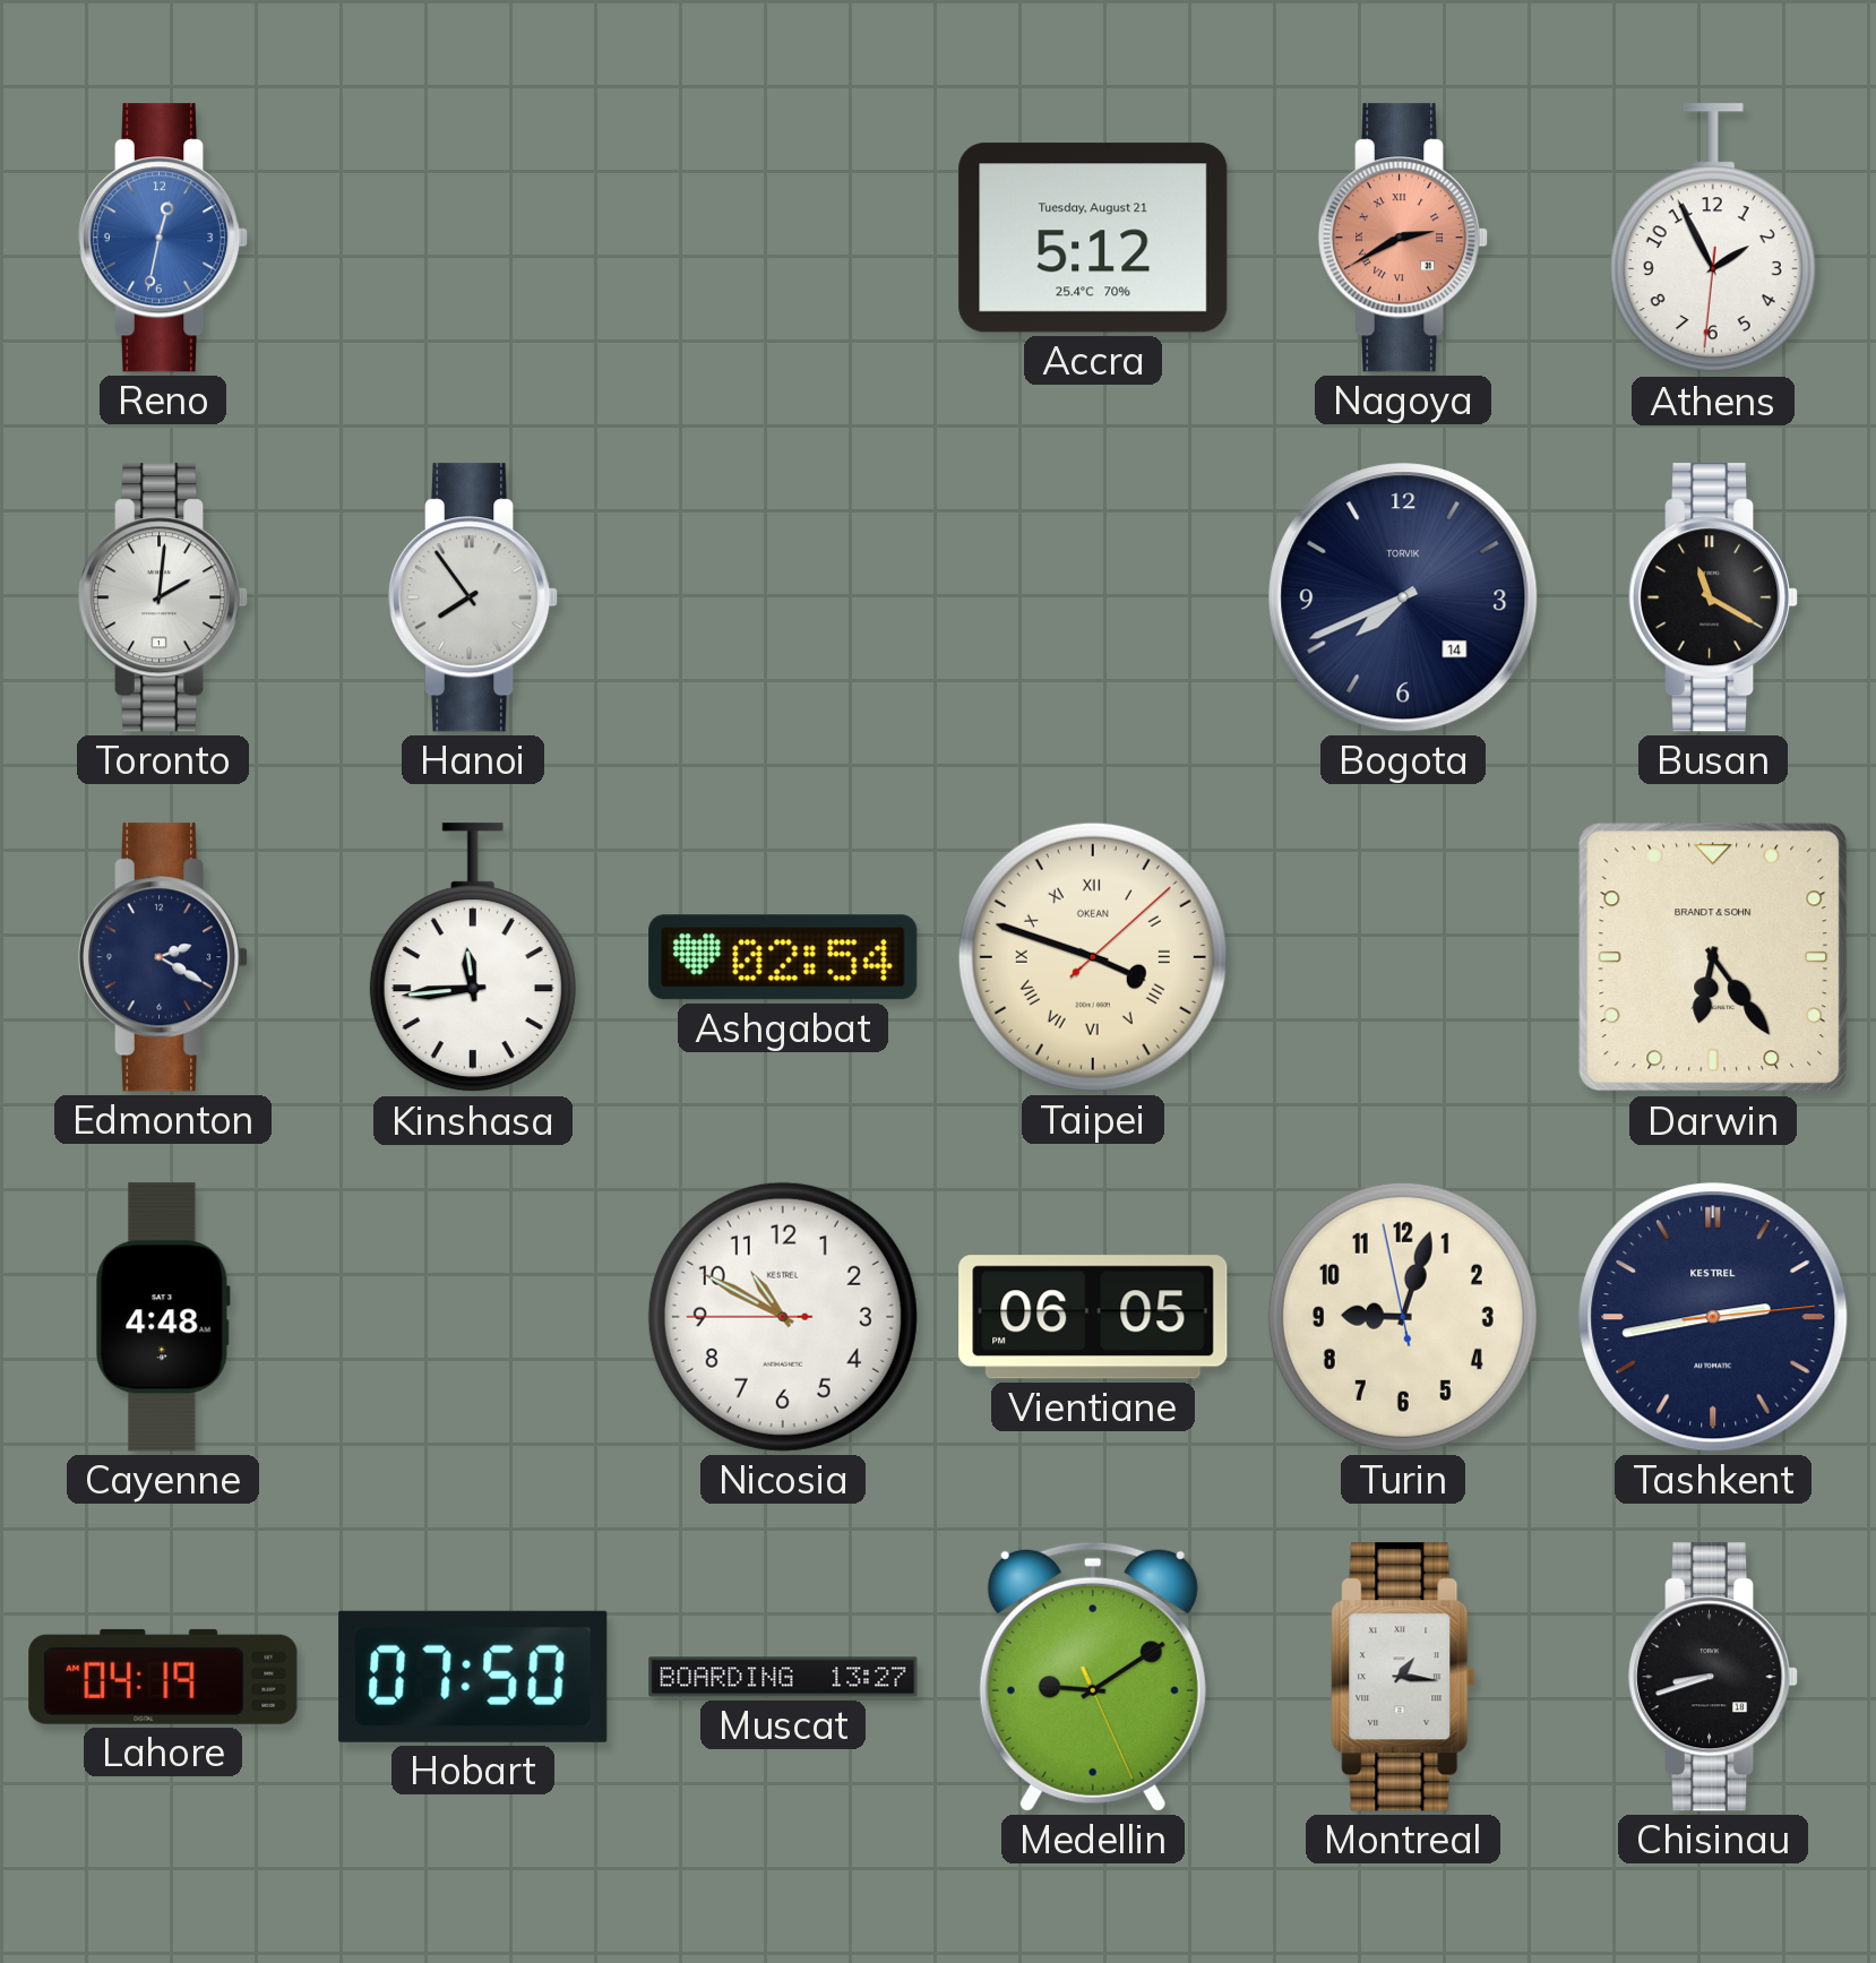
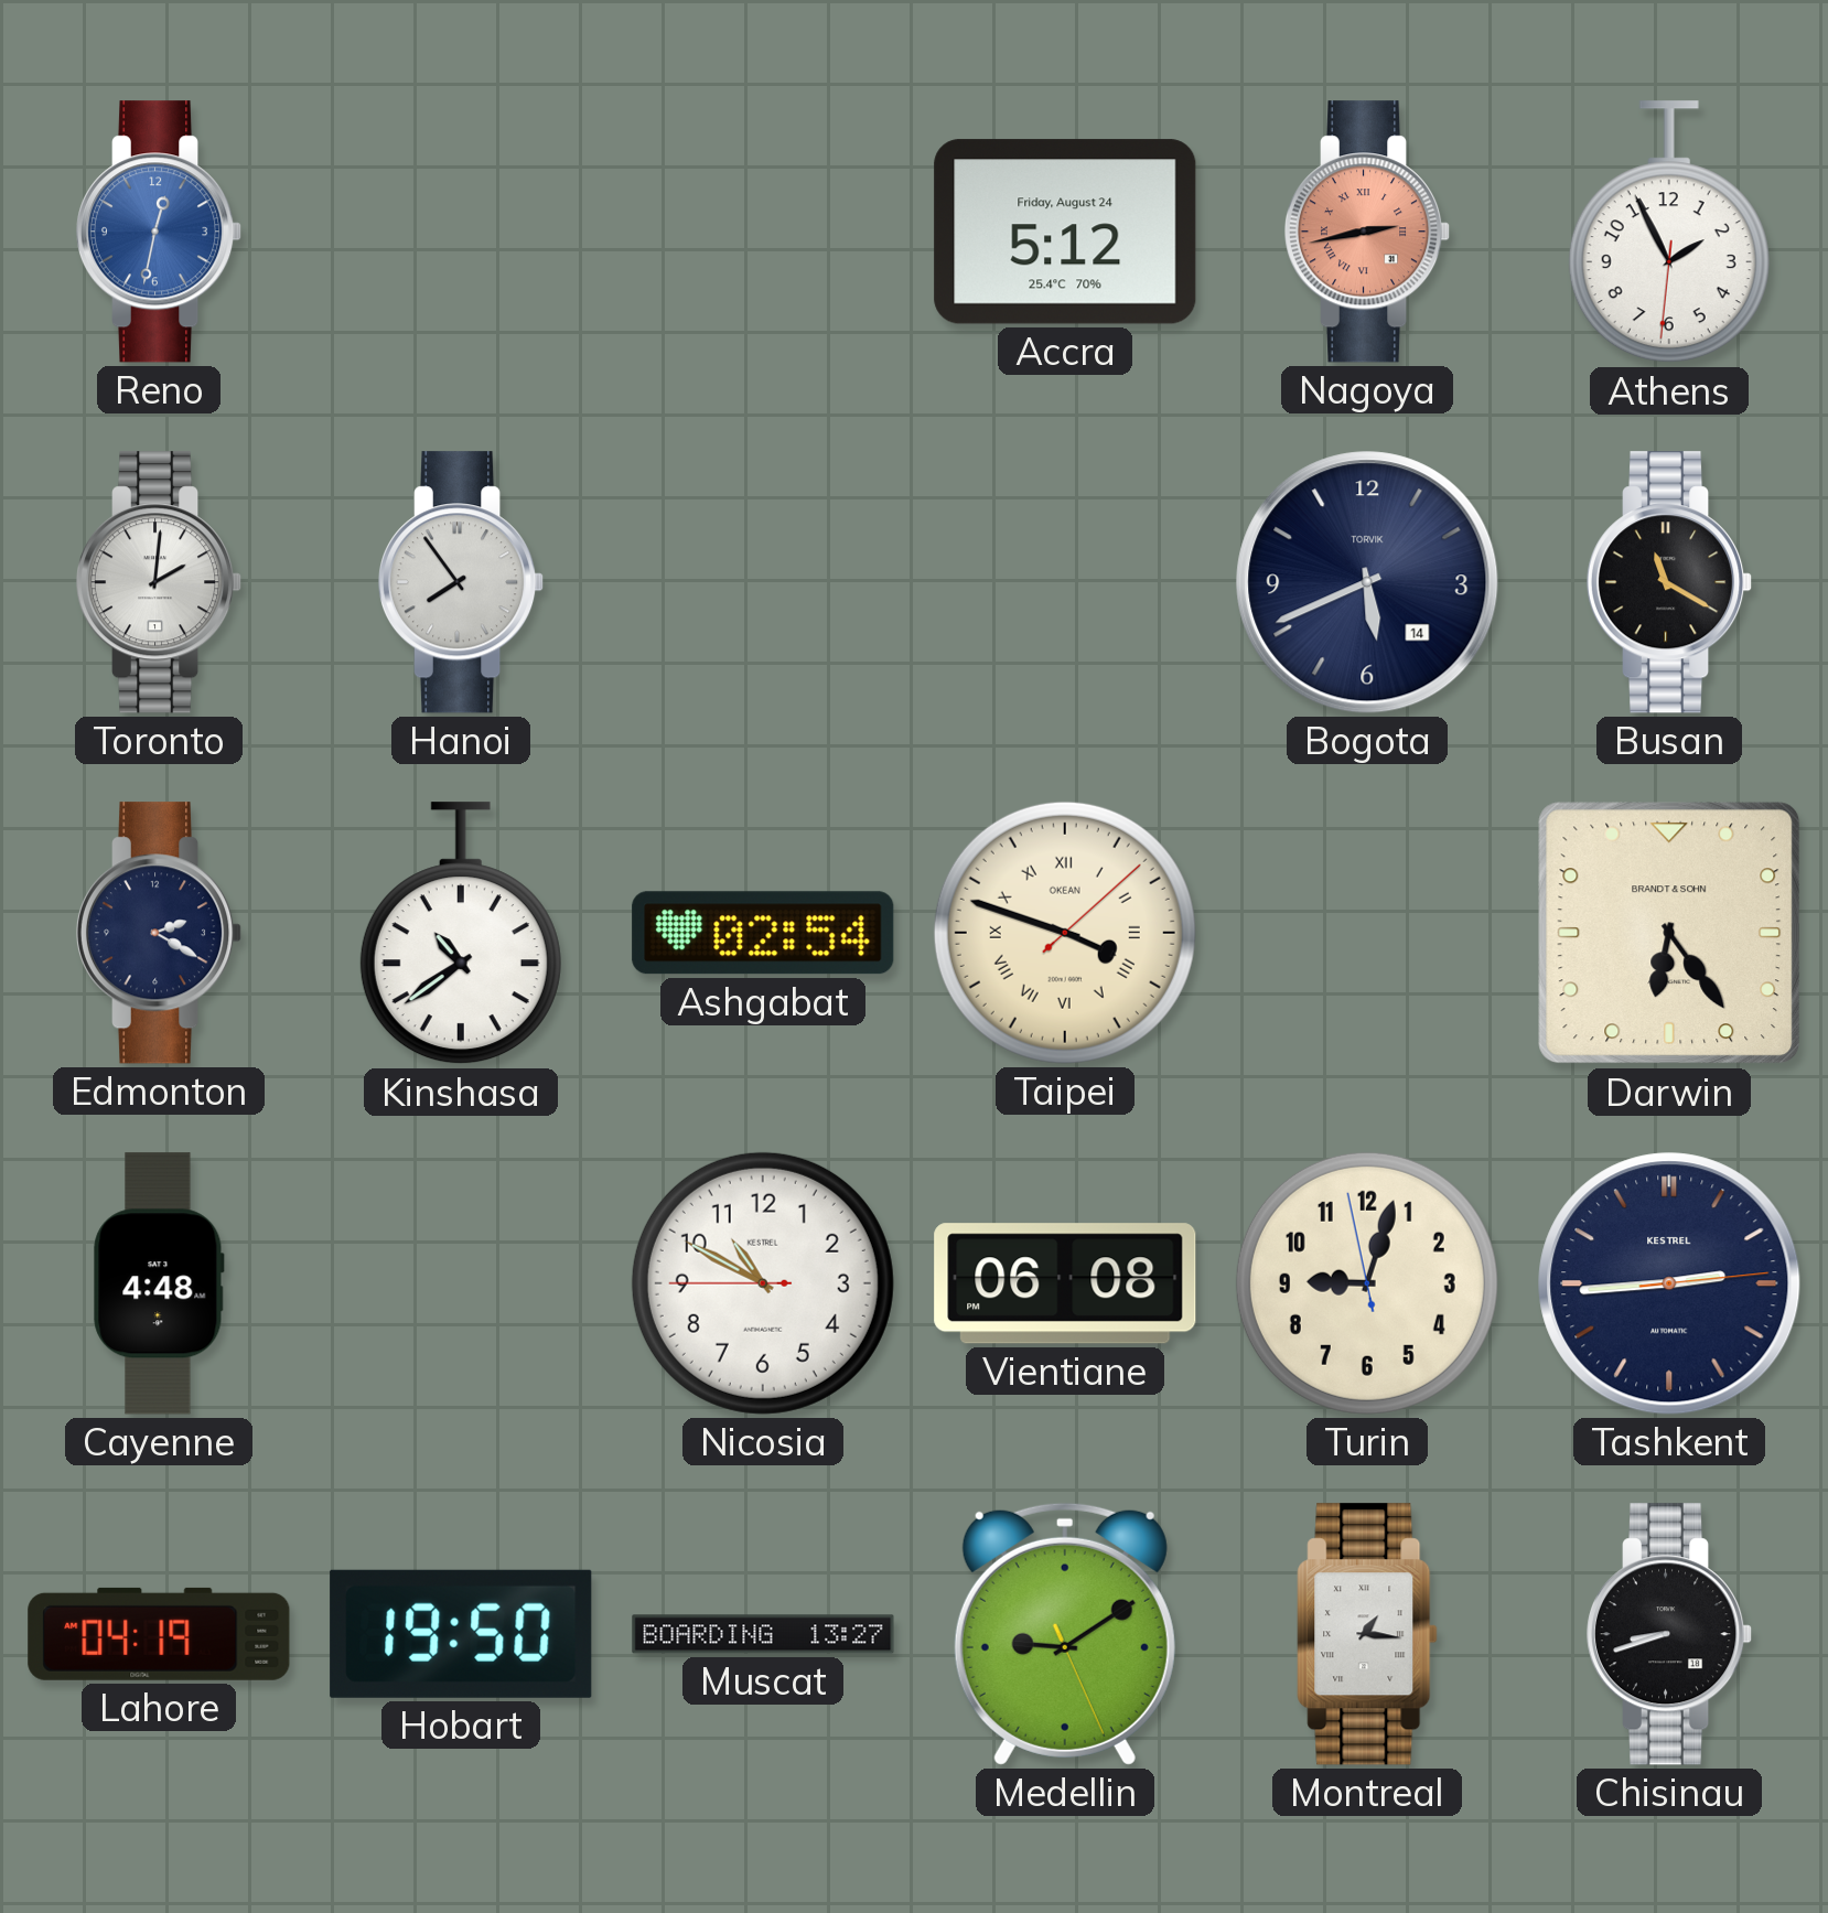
Accra date: Tuesday, August 21 -> Friday, August 24 (1065, 232)
Nagoya: 2:40 -> 2:43 (1367, 232)
Bogota: 7:41 -> 5:41 (1367, 582)
Kinshasa: 11:44 -> 10:39 (461, 934)
Vientiane: 06:05 -> 06:08 (1065, 1283)
Tashkent: 2:43 -> 2:44 (1669, 1283)
Hobart: 07:50 -> 19:50 (461, 1634)
